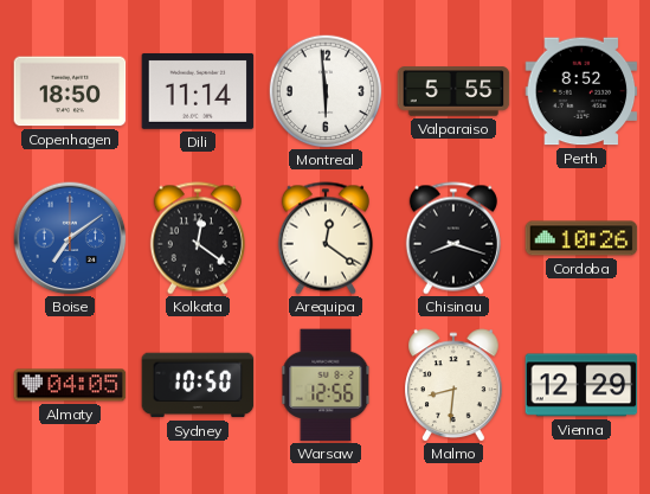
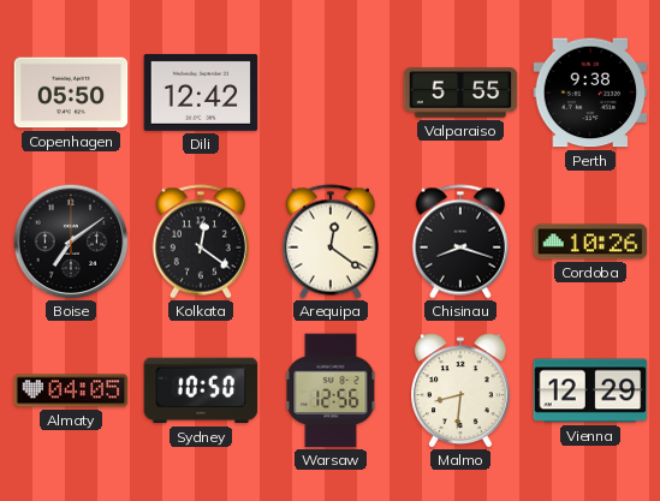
Copenhagen: 18:50 -> 05:50 (71, 93)
Dili: 11:14 -> 12:42 (201, 93)
Montreal: 5:59 -> none (326, 91)
Perth: 8:52 -> 9:38 (590, 93)
Boise dial: blue -> black (71, 241)
